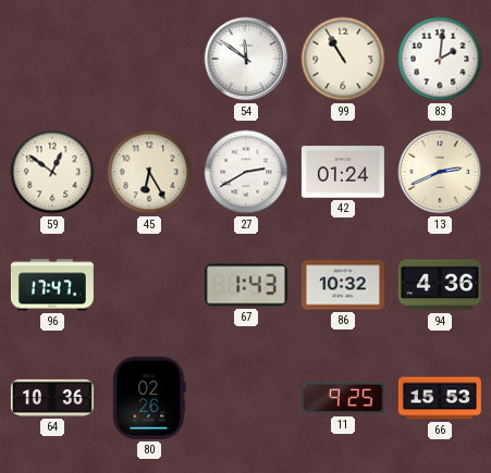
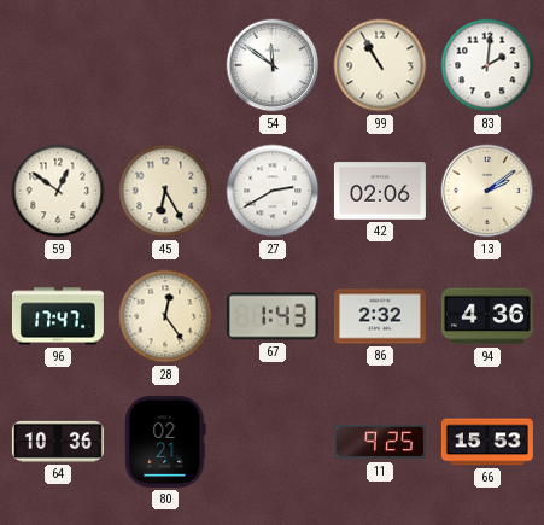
42: 01:24 -> 02:06 (380, 191)
13: 2:41 -> 2:09 (487, 191)
28: none -> 12:24 (165, 316)
86: 10:32 -> 2:32 (380, 316)
80: 02:26 -> 02:21 (165, 442)
